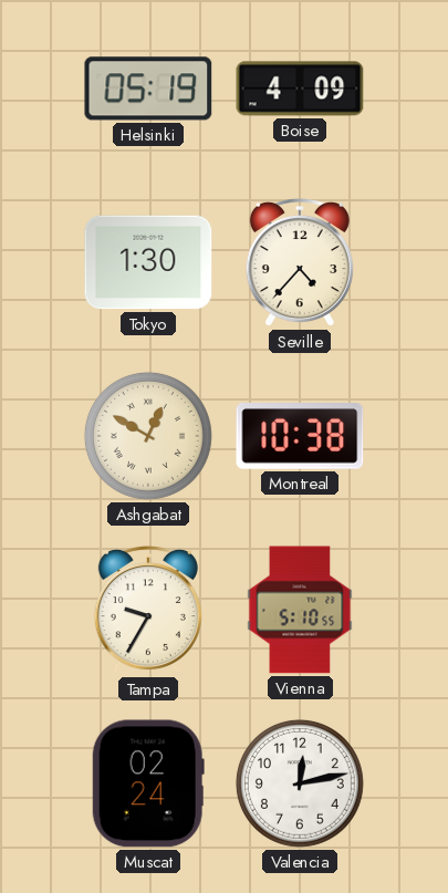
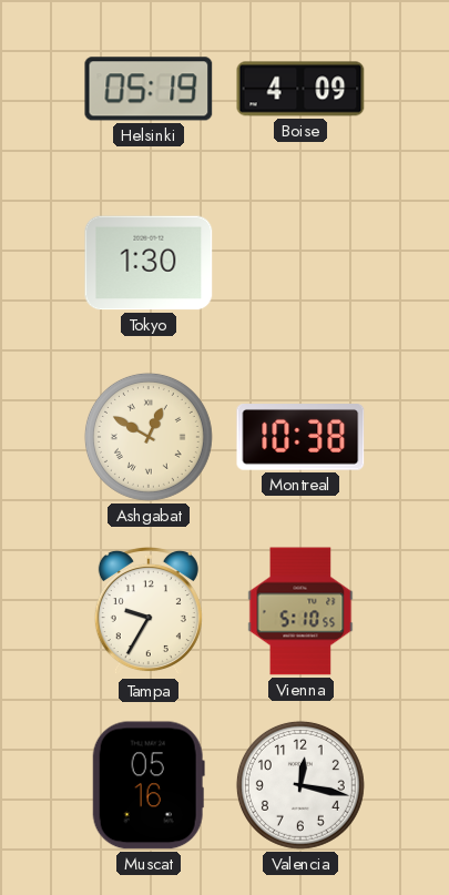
Seville: 4:37 -> none (300, 262)
Muscat: 02:24 -> 05:16 (149, 785)
Valencia: 12:13 -> 12:17 (300, 785)
